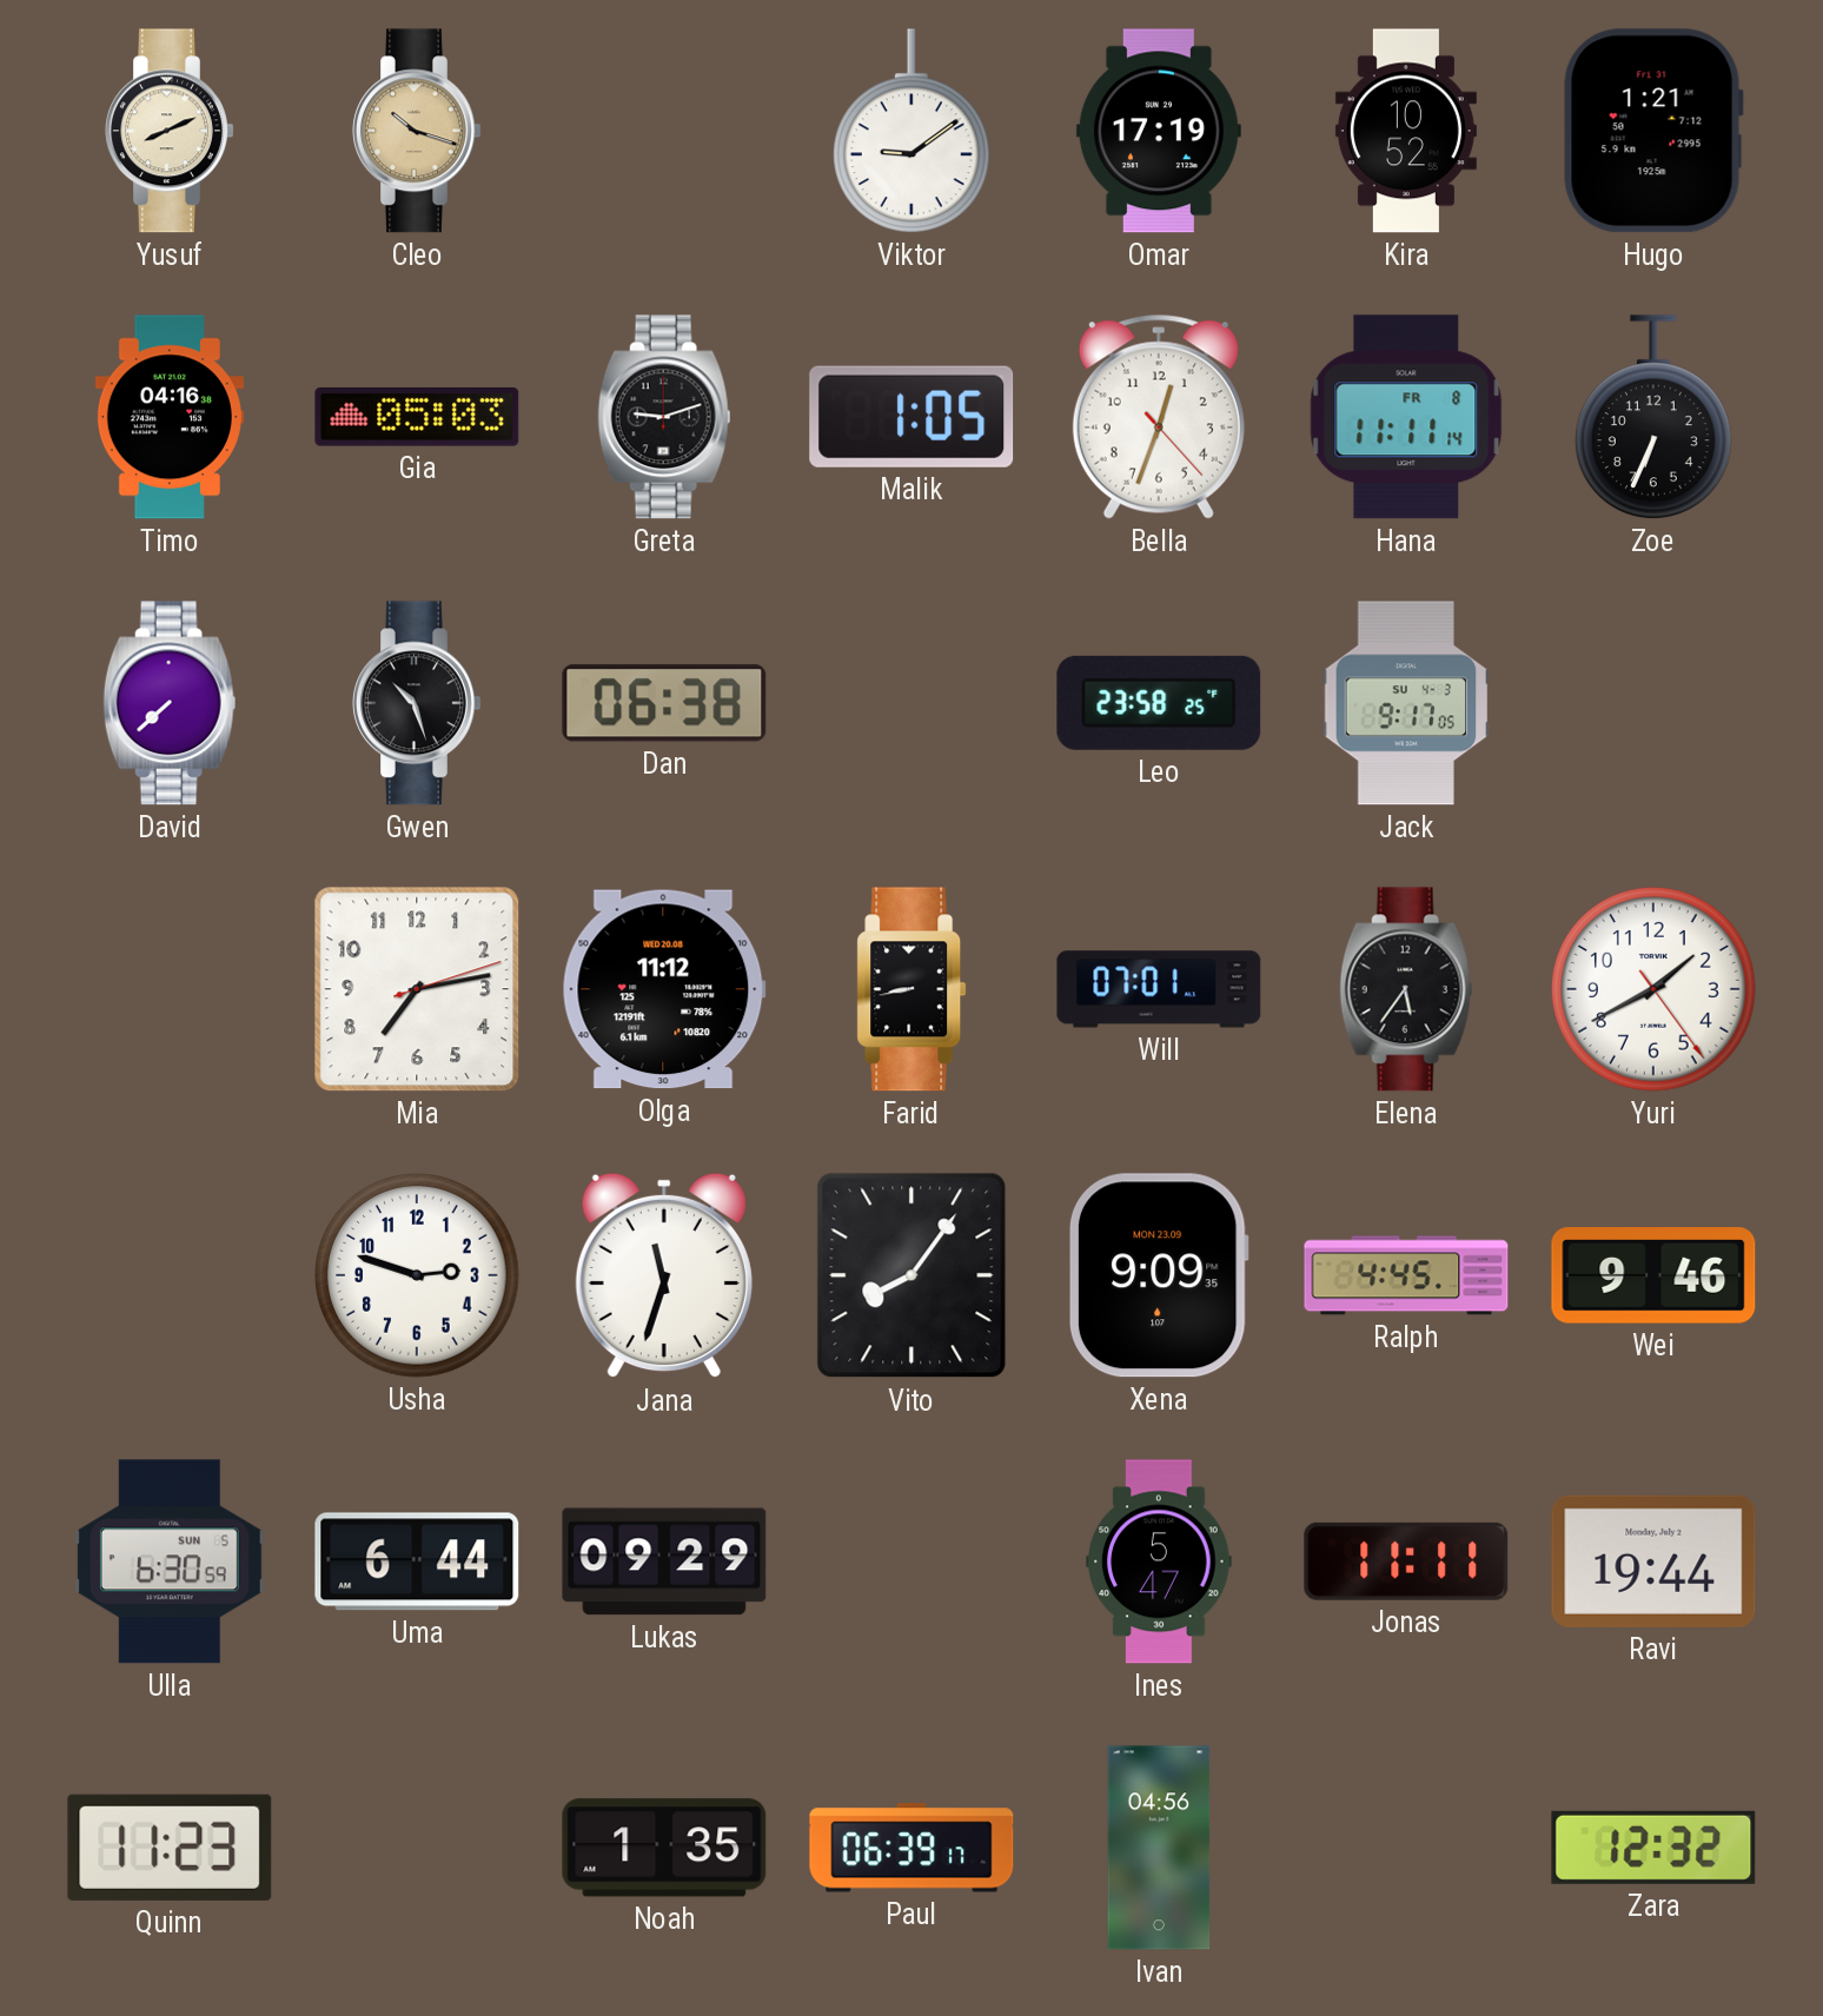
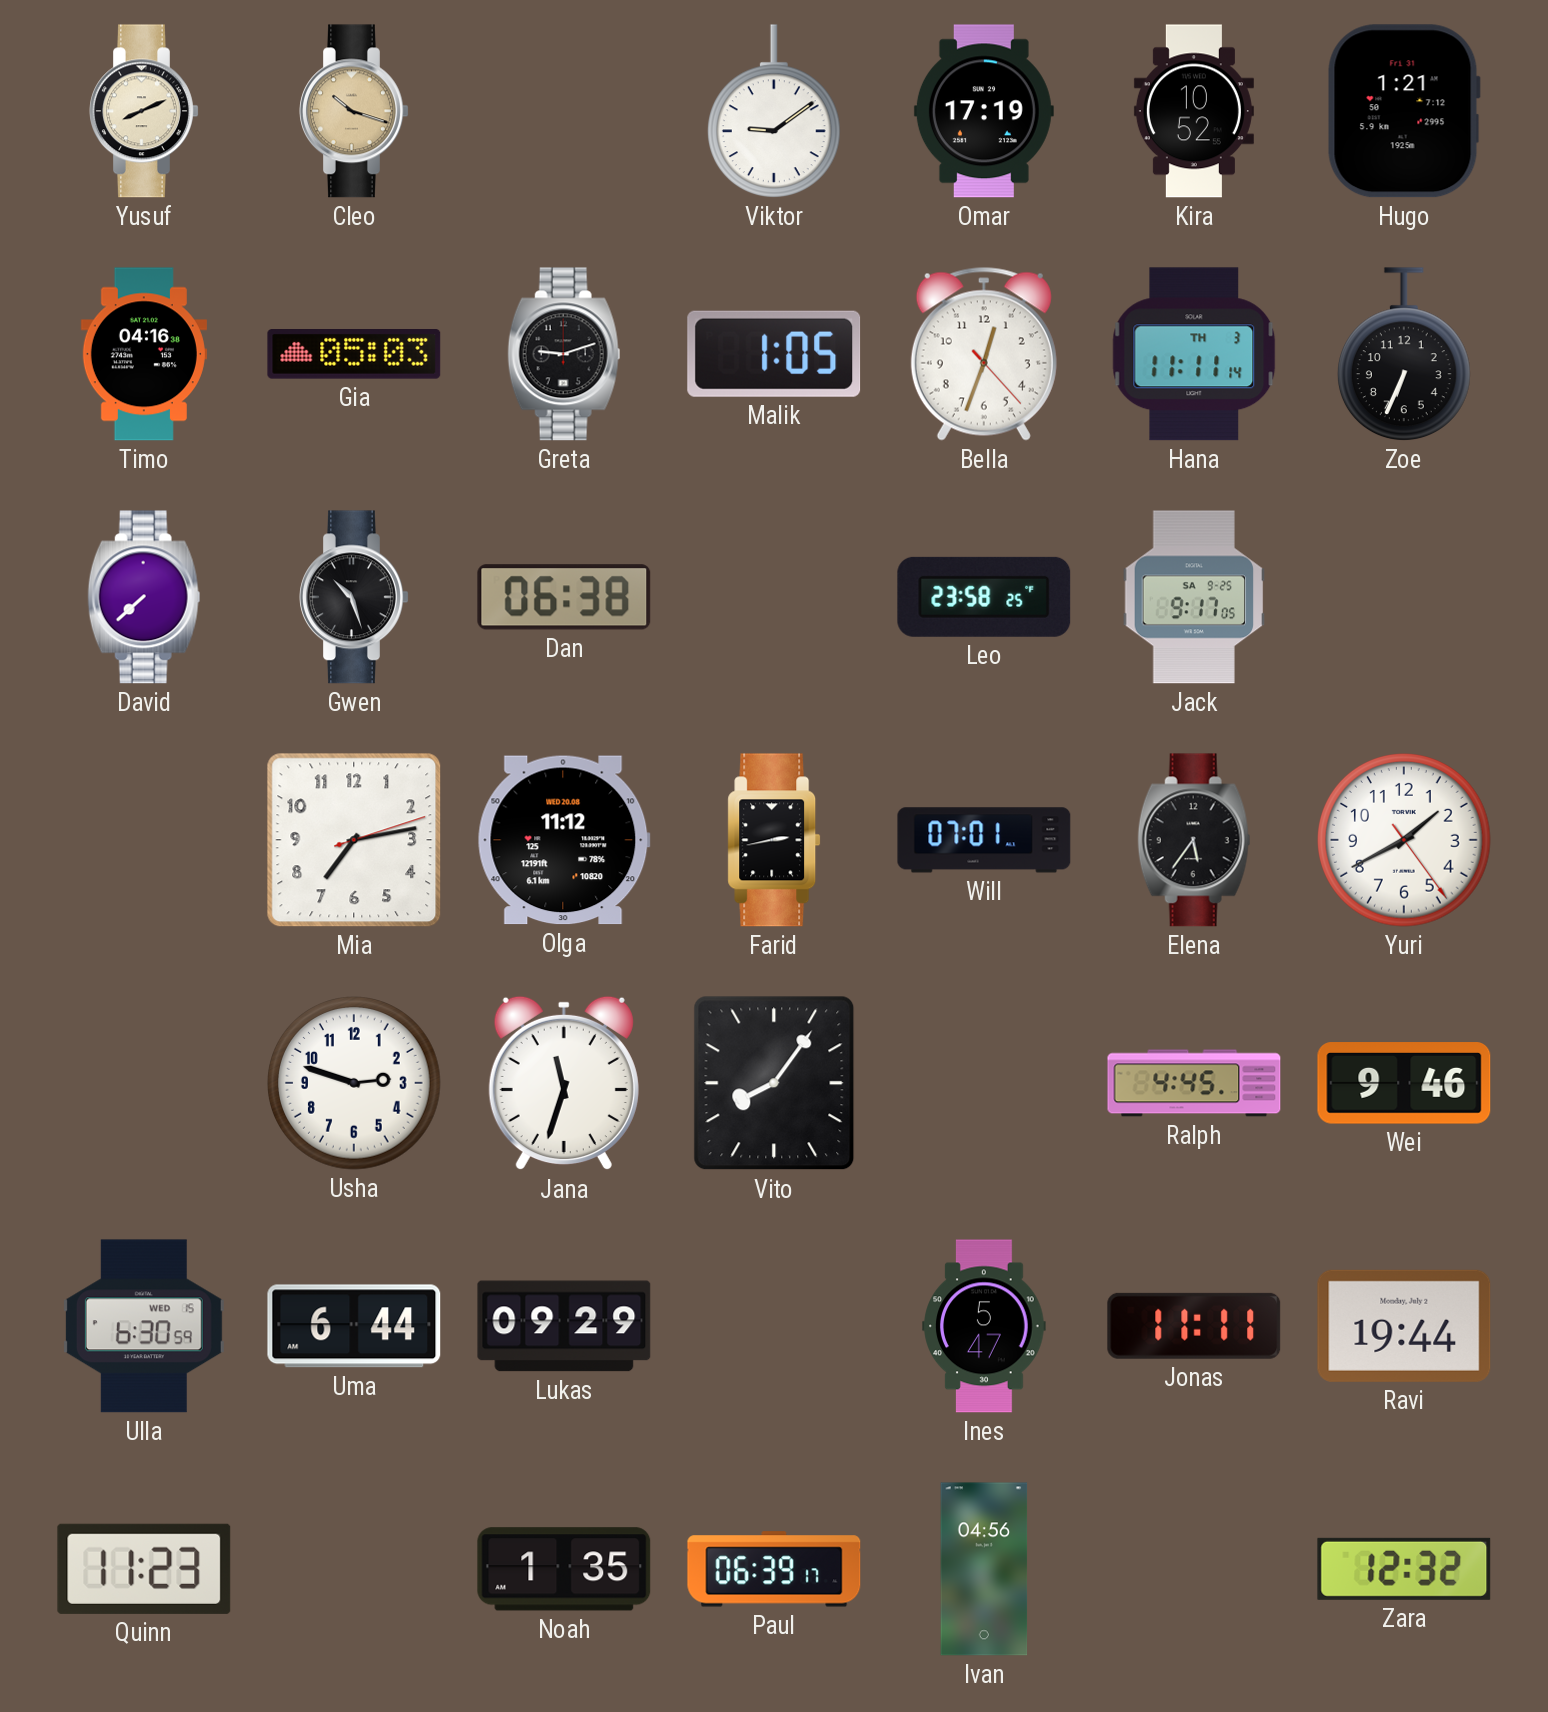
Hana date: FR 8 -> TH 3 (1194, 354)
Jack date: SU 4-3 -> SA 9-25 (1194, 597)
Farid: 8:43 -> 2:43 (774, 840)
Xena: 9:09 -> none (1159, 1275)
Ulla date: SUN 5 -> WED 15 (144, 1326)
